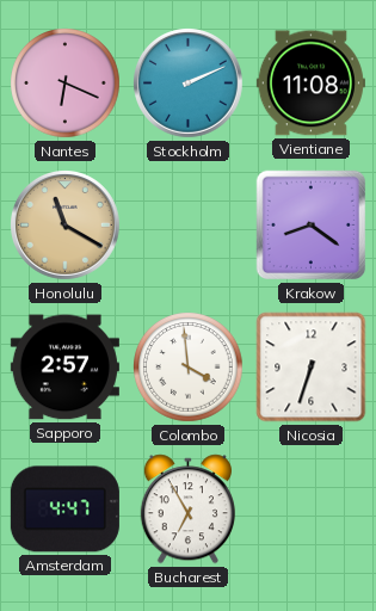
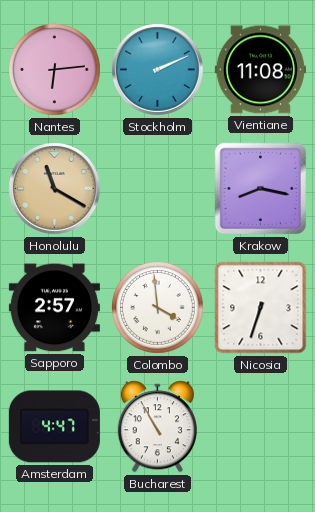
Nantes: 6:19 -> 6:14 (55, 70)
Krakow: 8:21 -> 8:17 (261, 189)
Bucharest: 6:55 -> 10:55 (157, 427)
